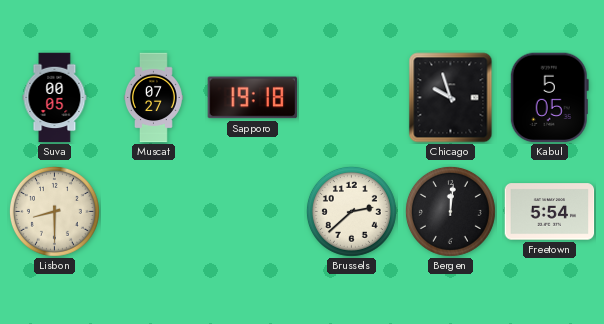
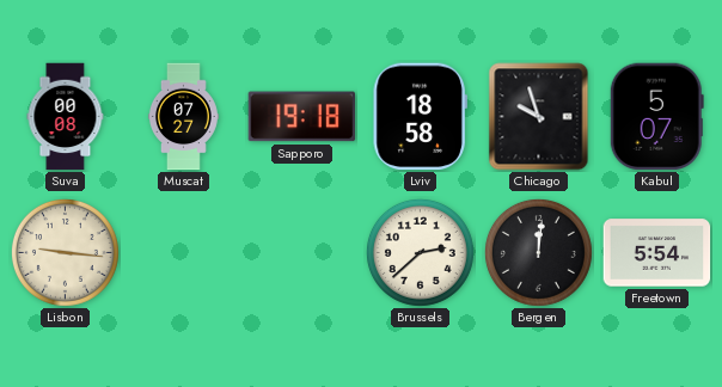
Suva: 00:05 -> 00:08 (66, 117)
Lviv: none -> 18:58 (420, 117)
Kabul: 5:05 -> 5:07 (656, 117)
Lisbon: 8:30 -> 9:16 (65, 252)
